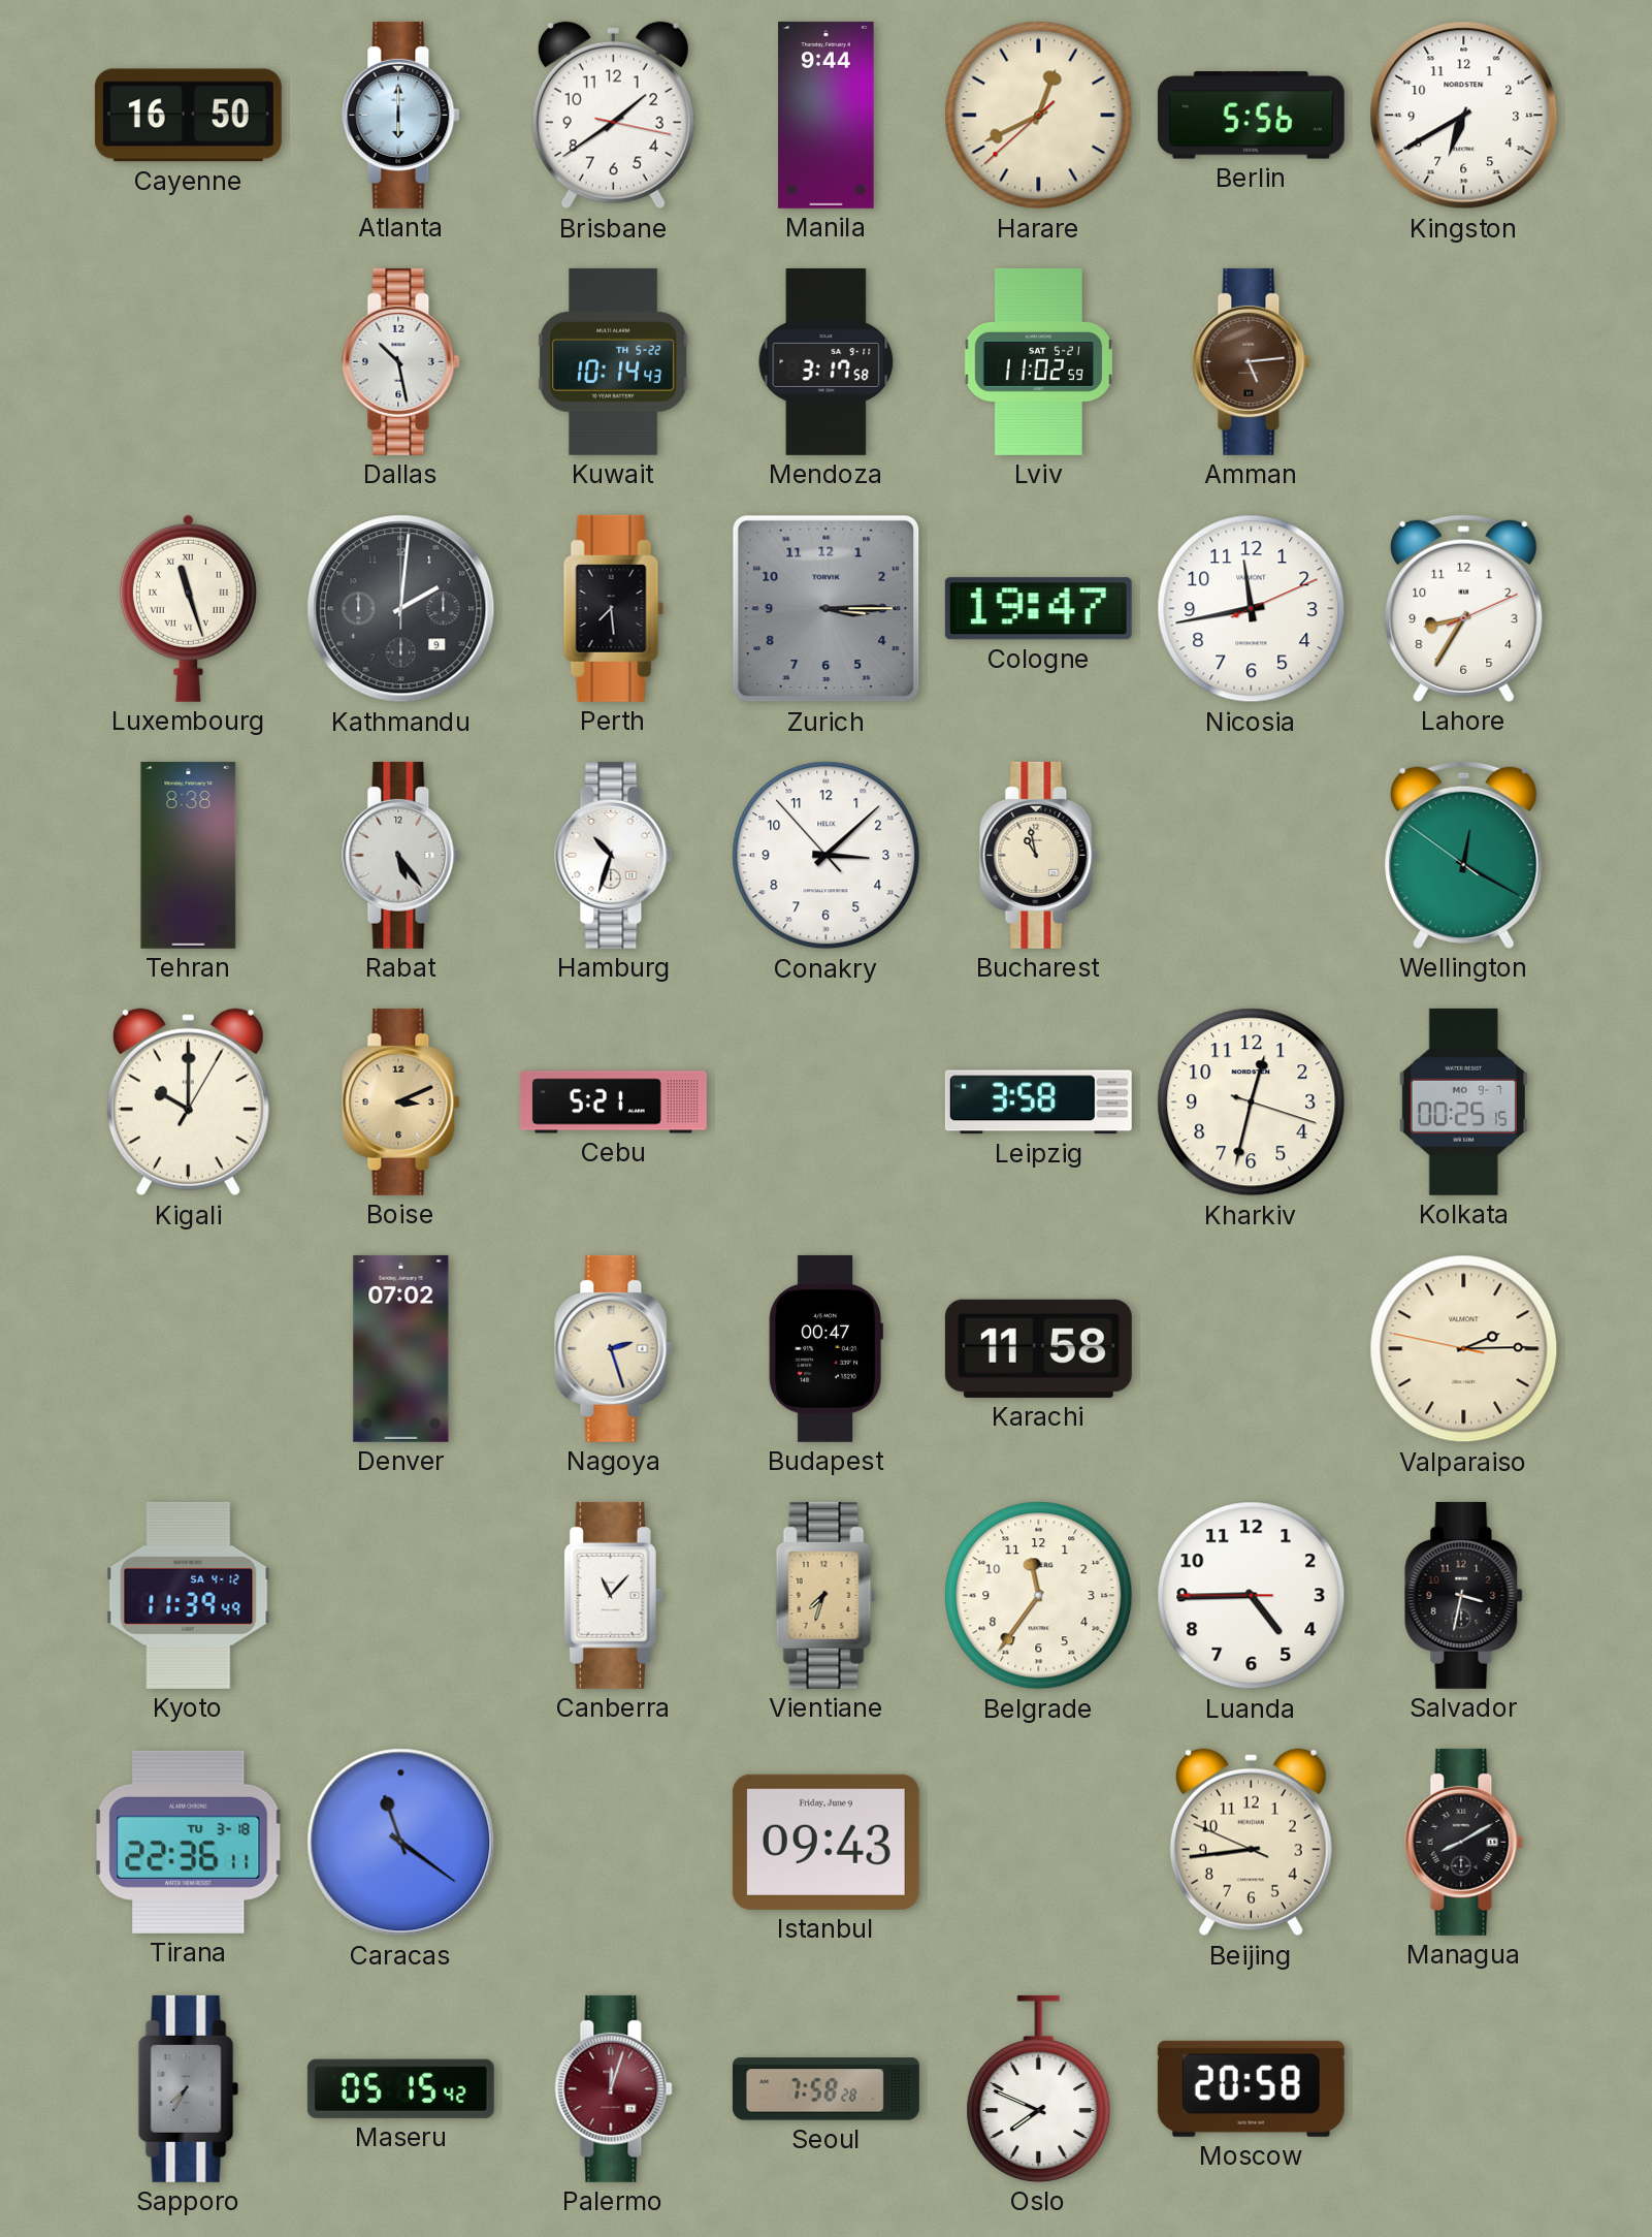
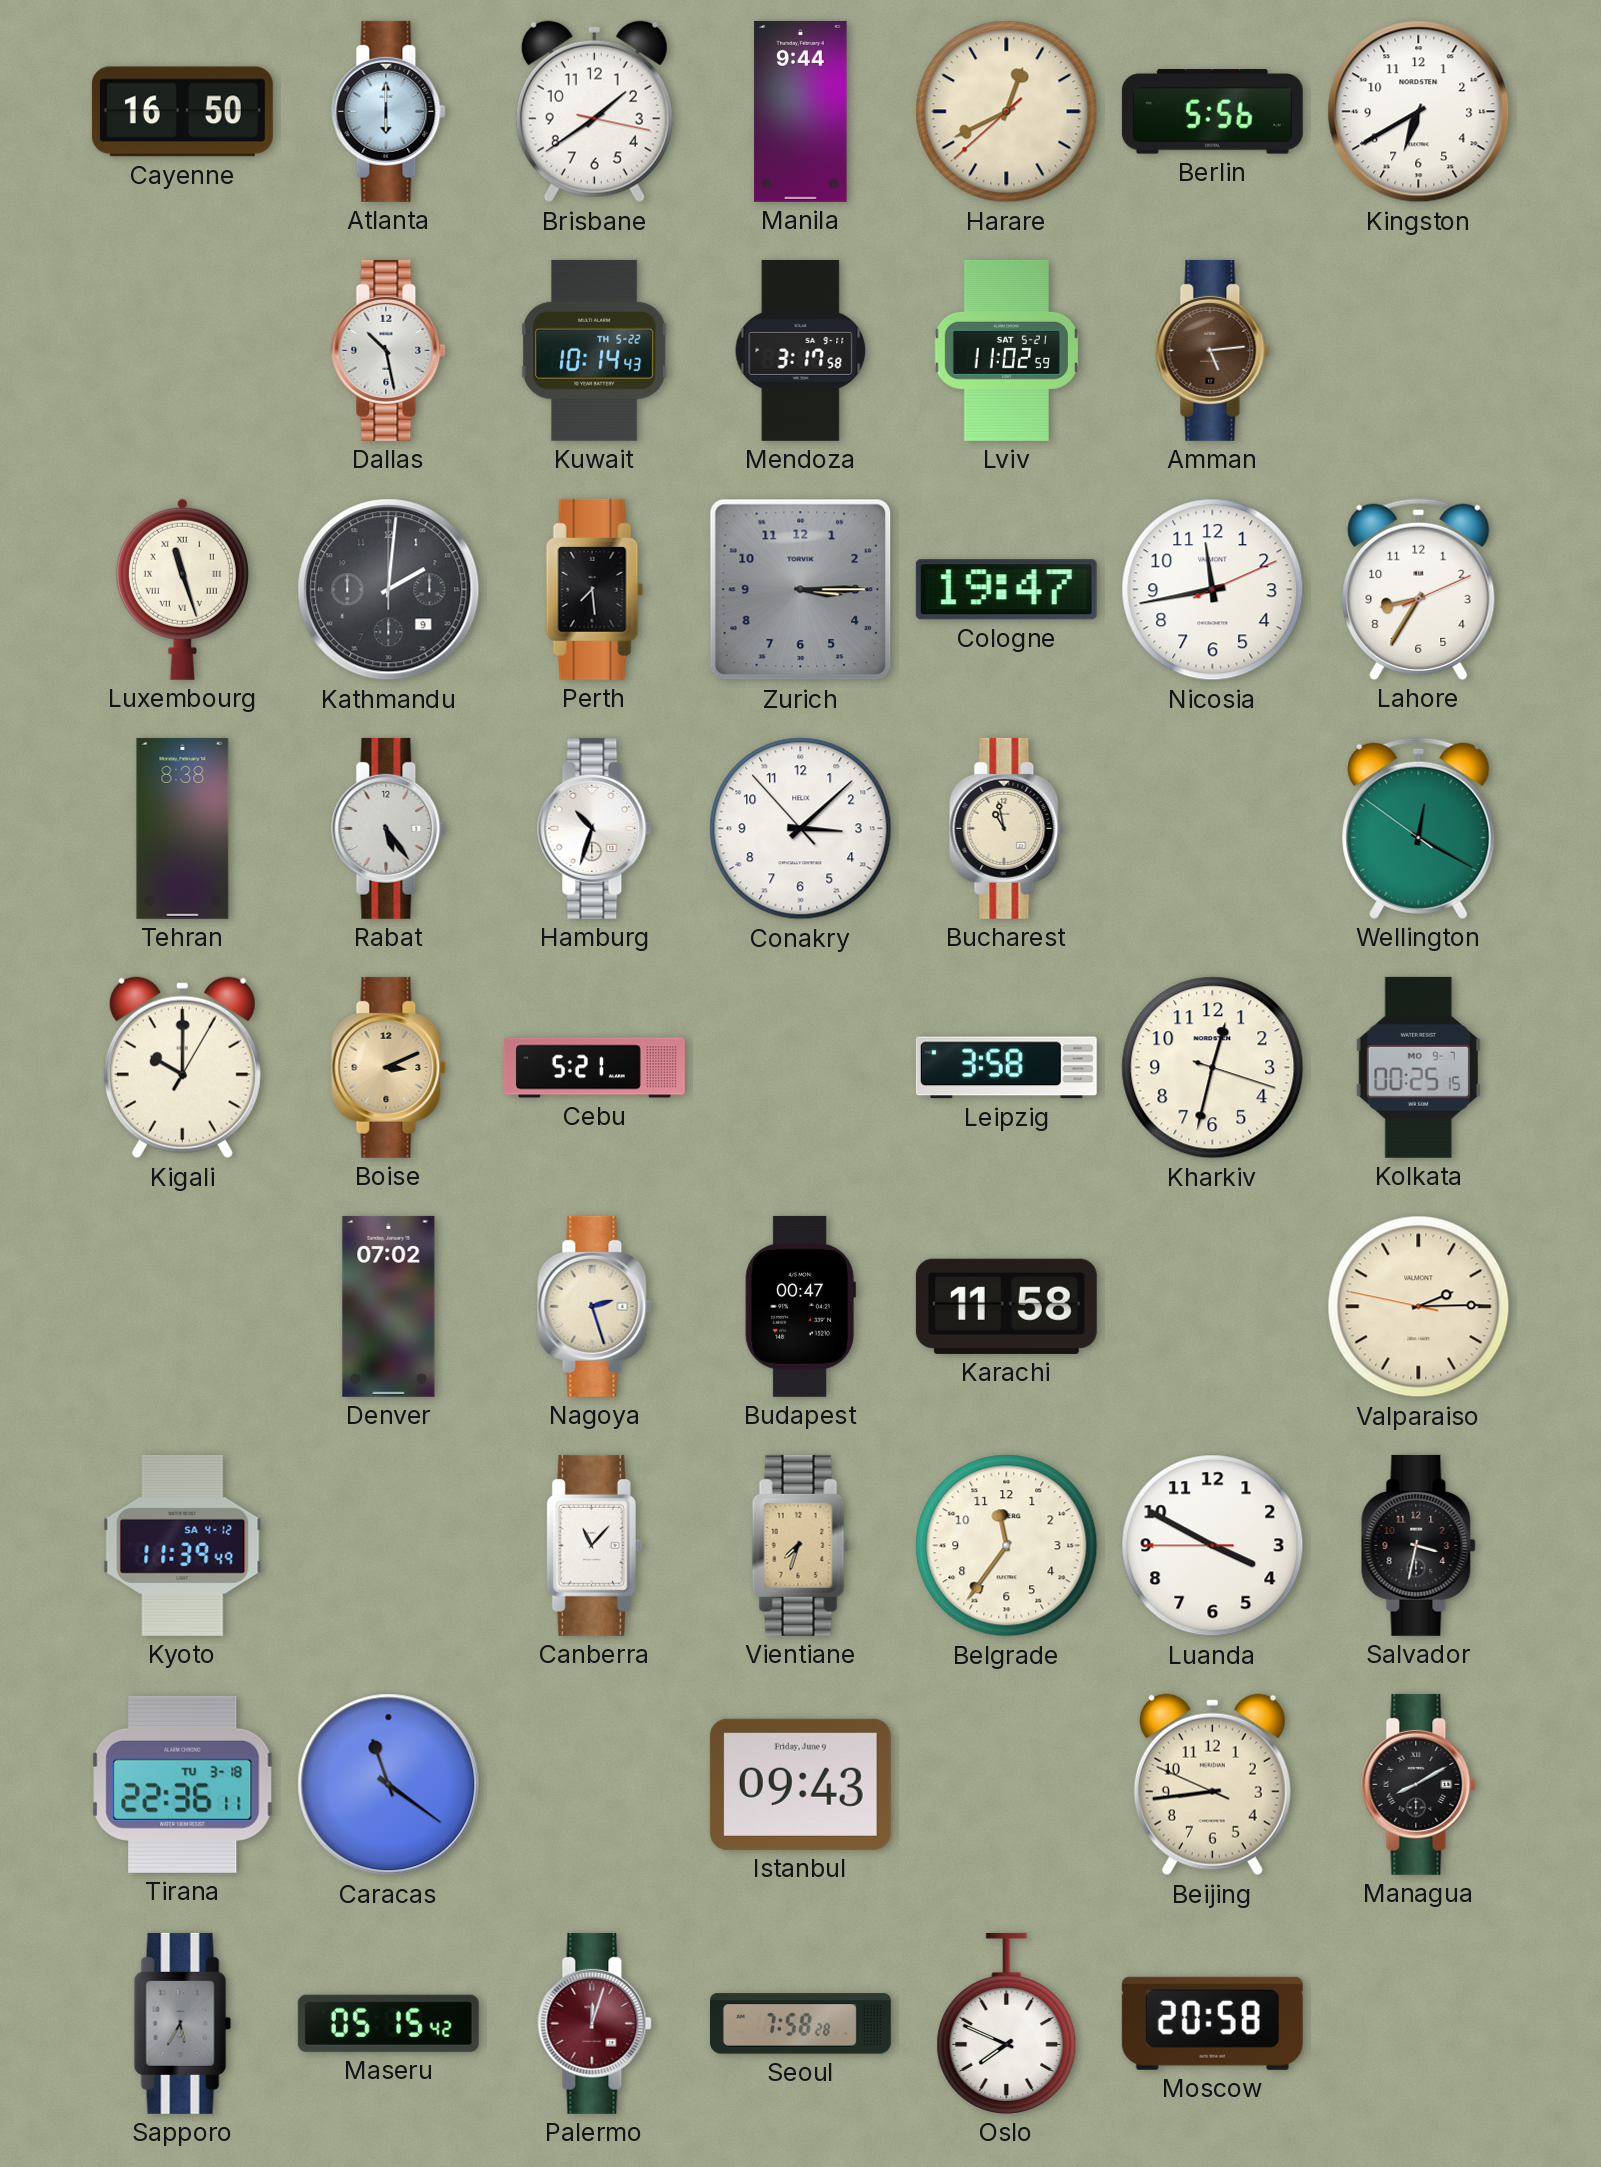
Luanda: 4:44 -> 3:49 (1213, 1546)
Sapporo: 7:35 -> 5:35 (183, 2023)
